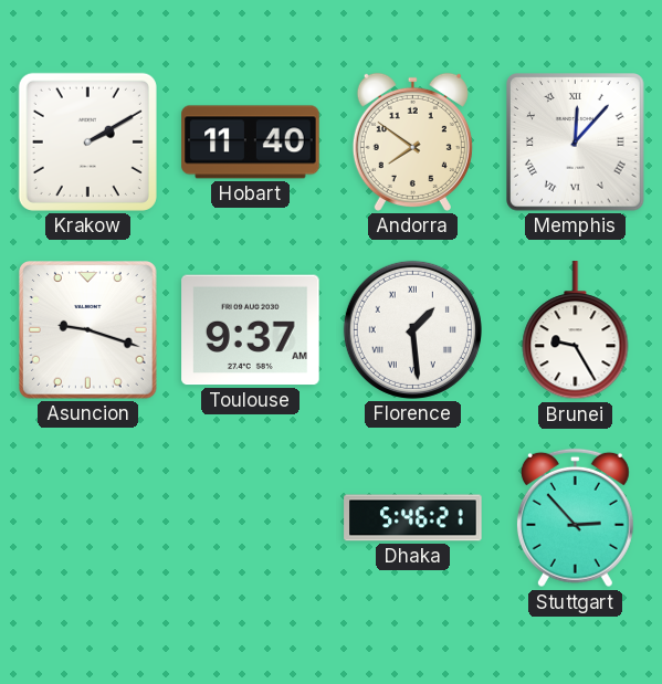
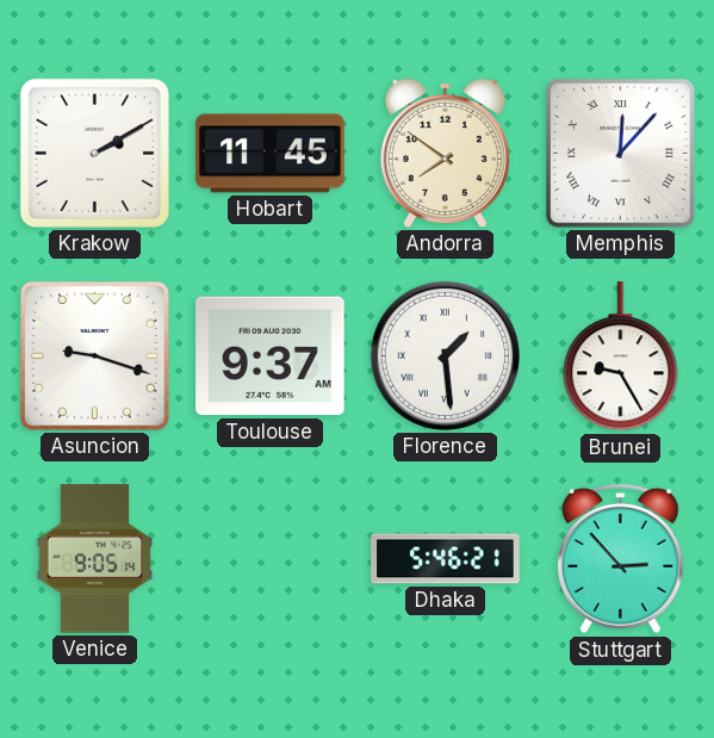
Hobart: 11:40 -> 11:45 (271, 154)
Venice: none -> 9:05 (95, 559)
